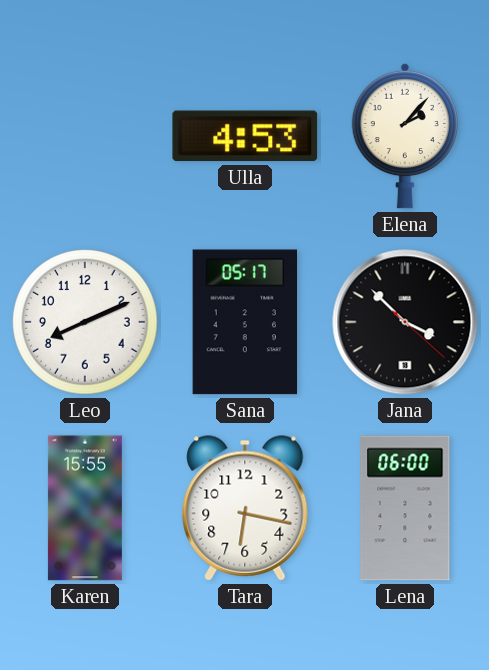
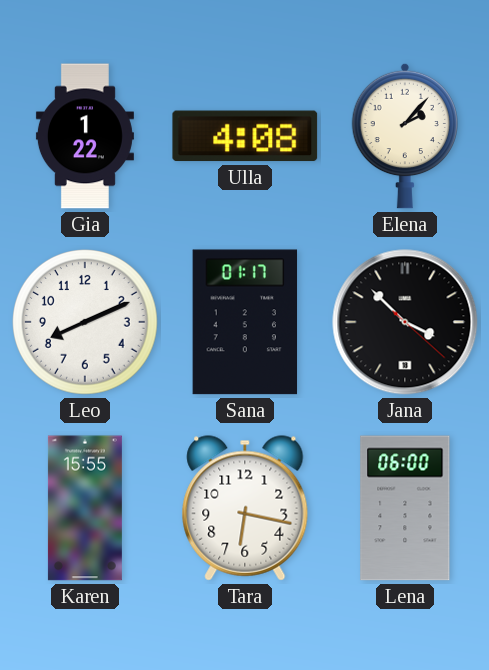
Gia: none -> 1:22 (85, 136)
Ulla: 4:53 -> 4:08 (245, 136)
Sana: 05:17 -> 01:17 (245, 322)
